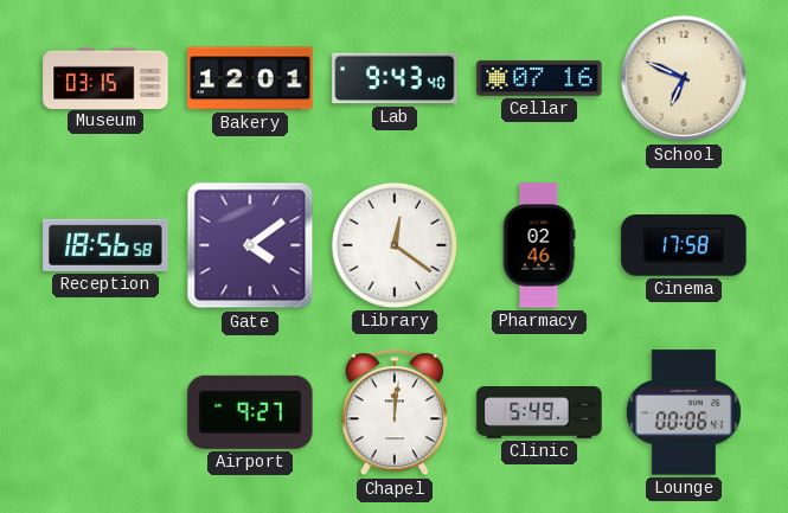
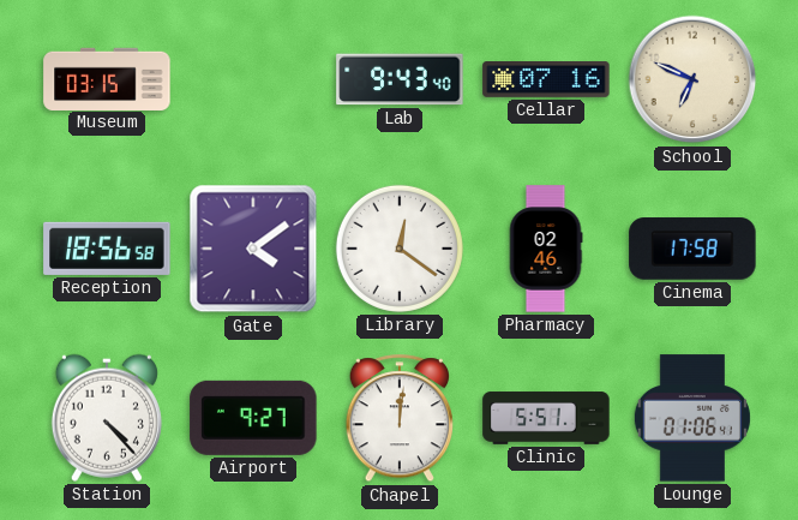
Bakery: 12:01 -> none (250, 78)
Station: none -> 4:23 (107, 418)
Clinic: 5:49 -> 5:51 (546, 418)
Lounge: 00:06 -> 01:06 (692, 418)
